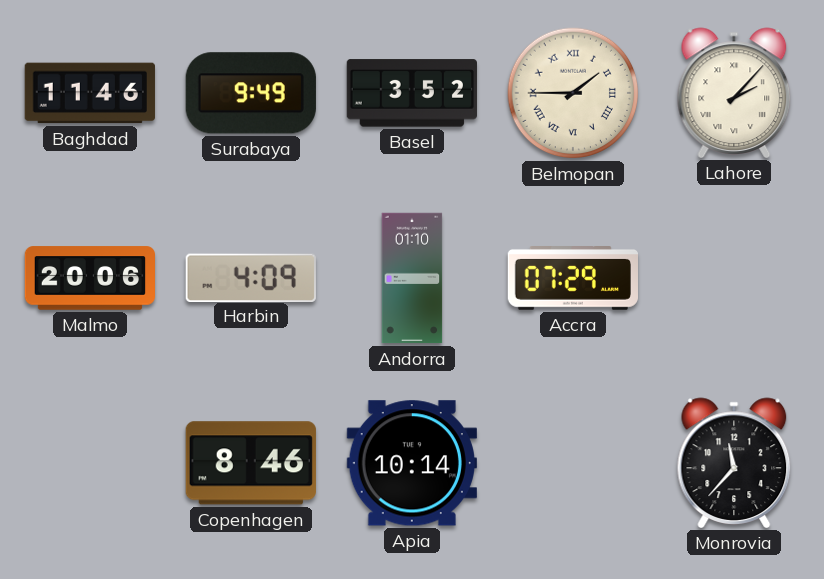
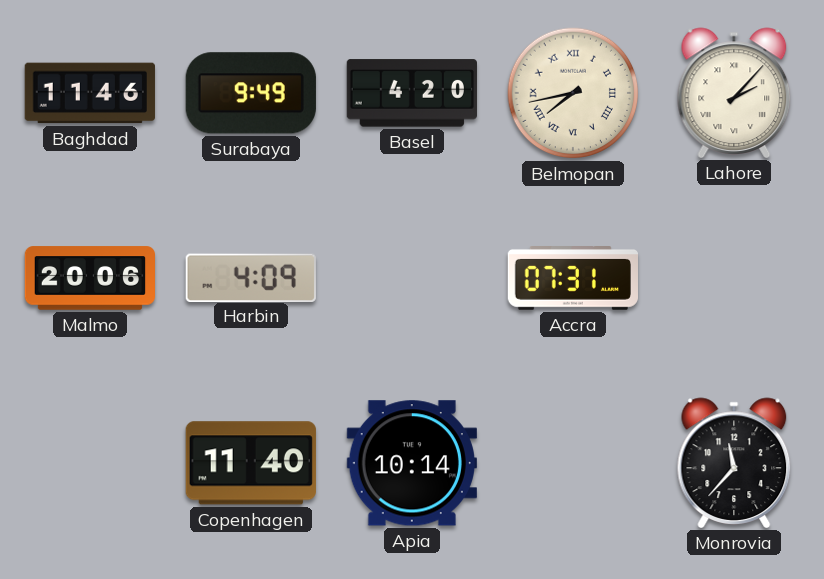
Basel: 3:52 -> 4:20 (412, 93)
Belmopan: 1:45 -> 7:43 (573, 93)
Andorra: 01:10 -> none (412, 278)
Accra: 07:29 -> 07:31 (572, 279)
Copenhagen: 8:46 -> 11:40 (251, 463)
